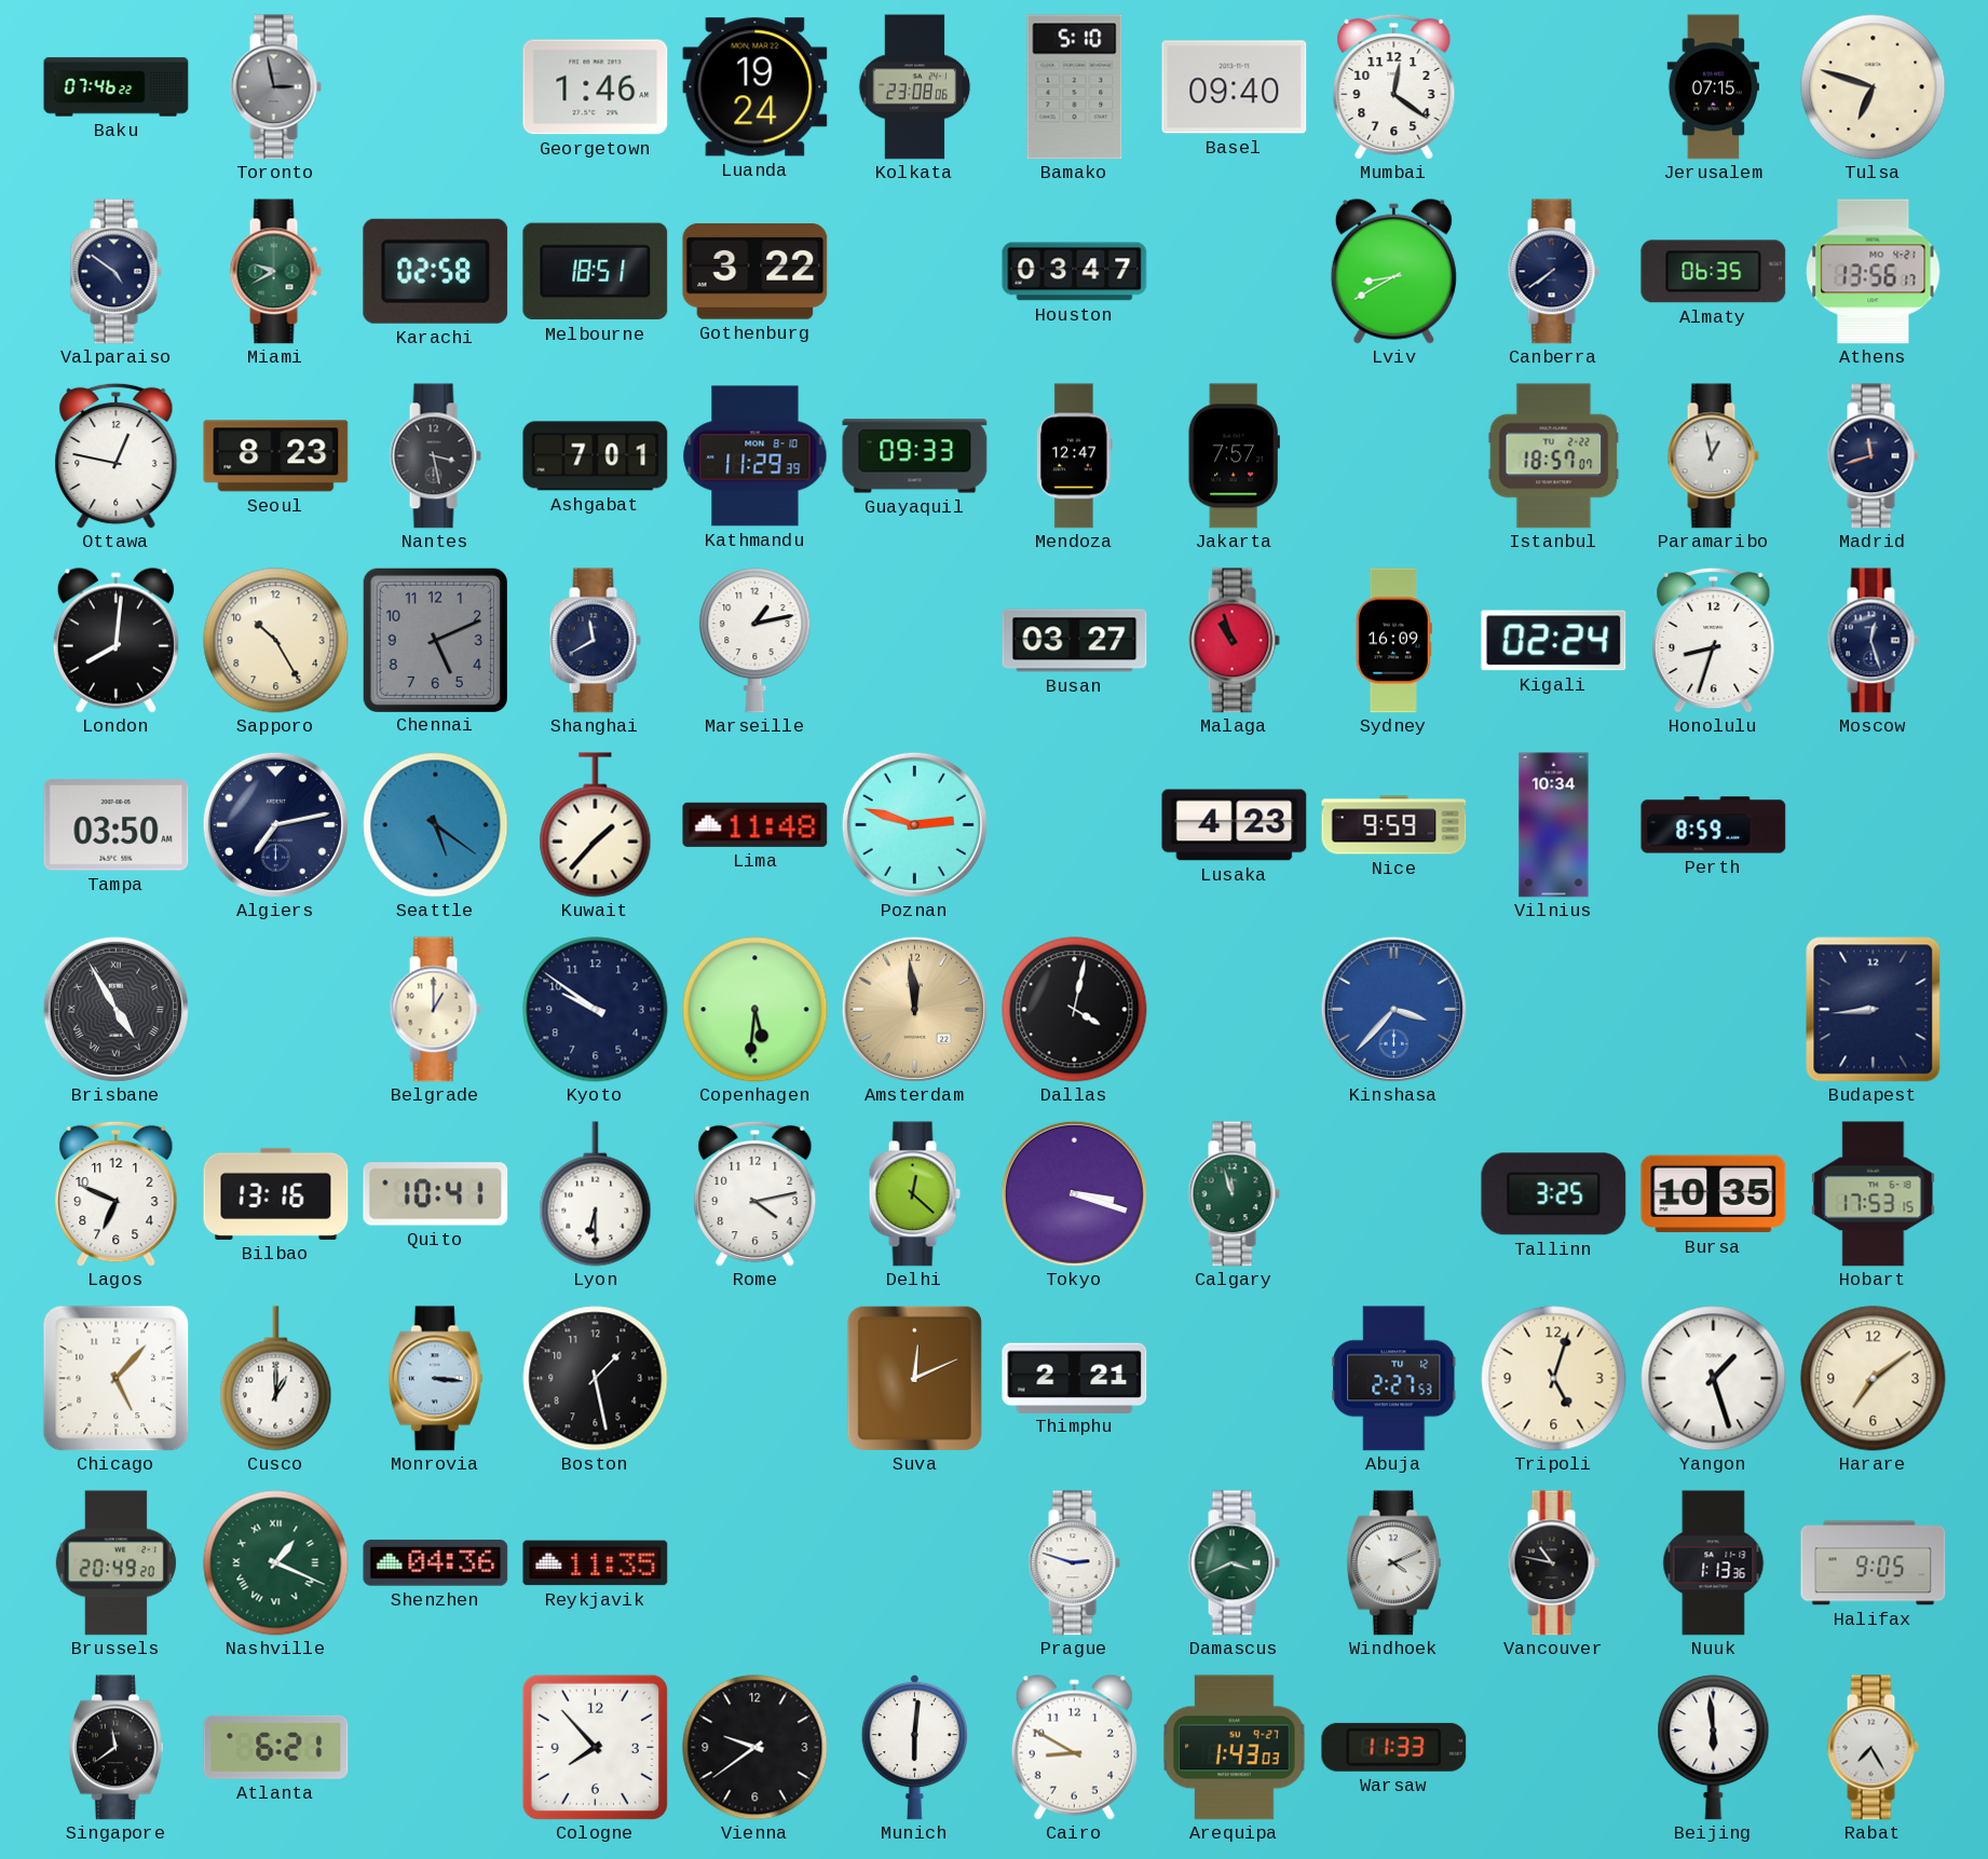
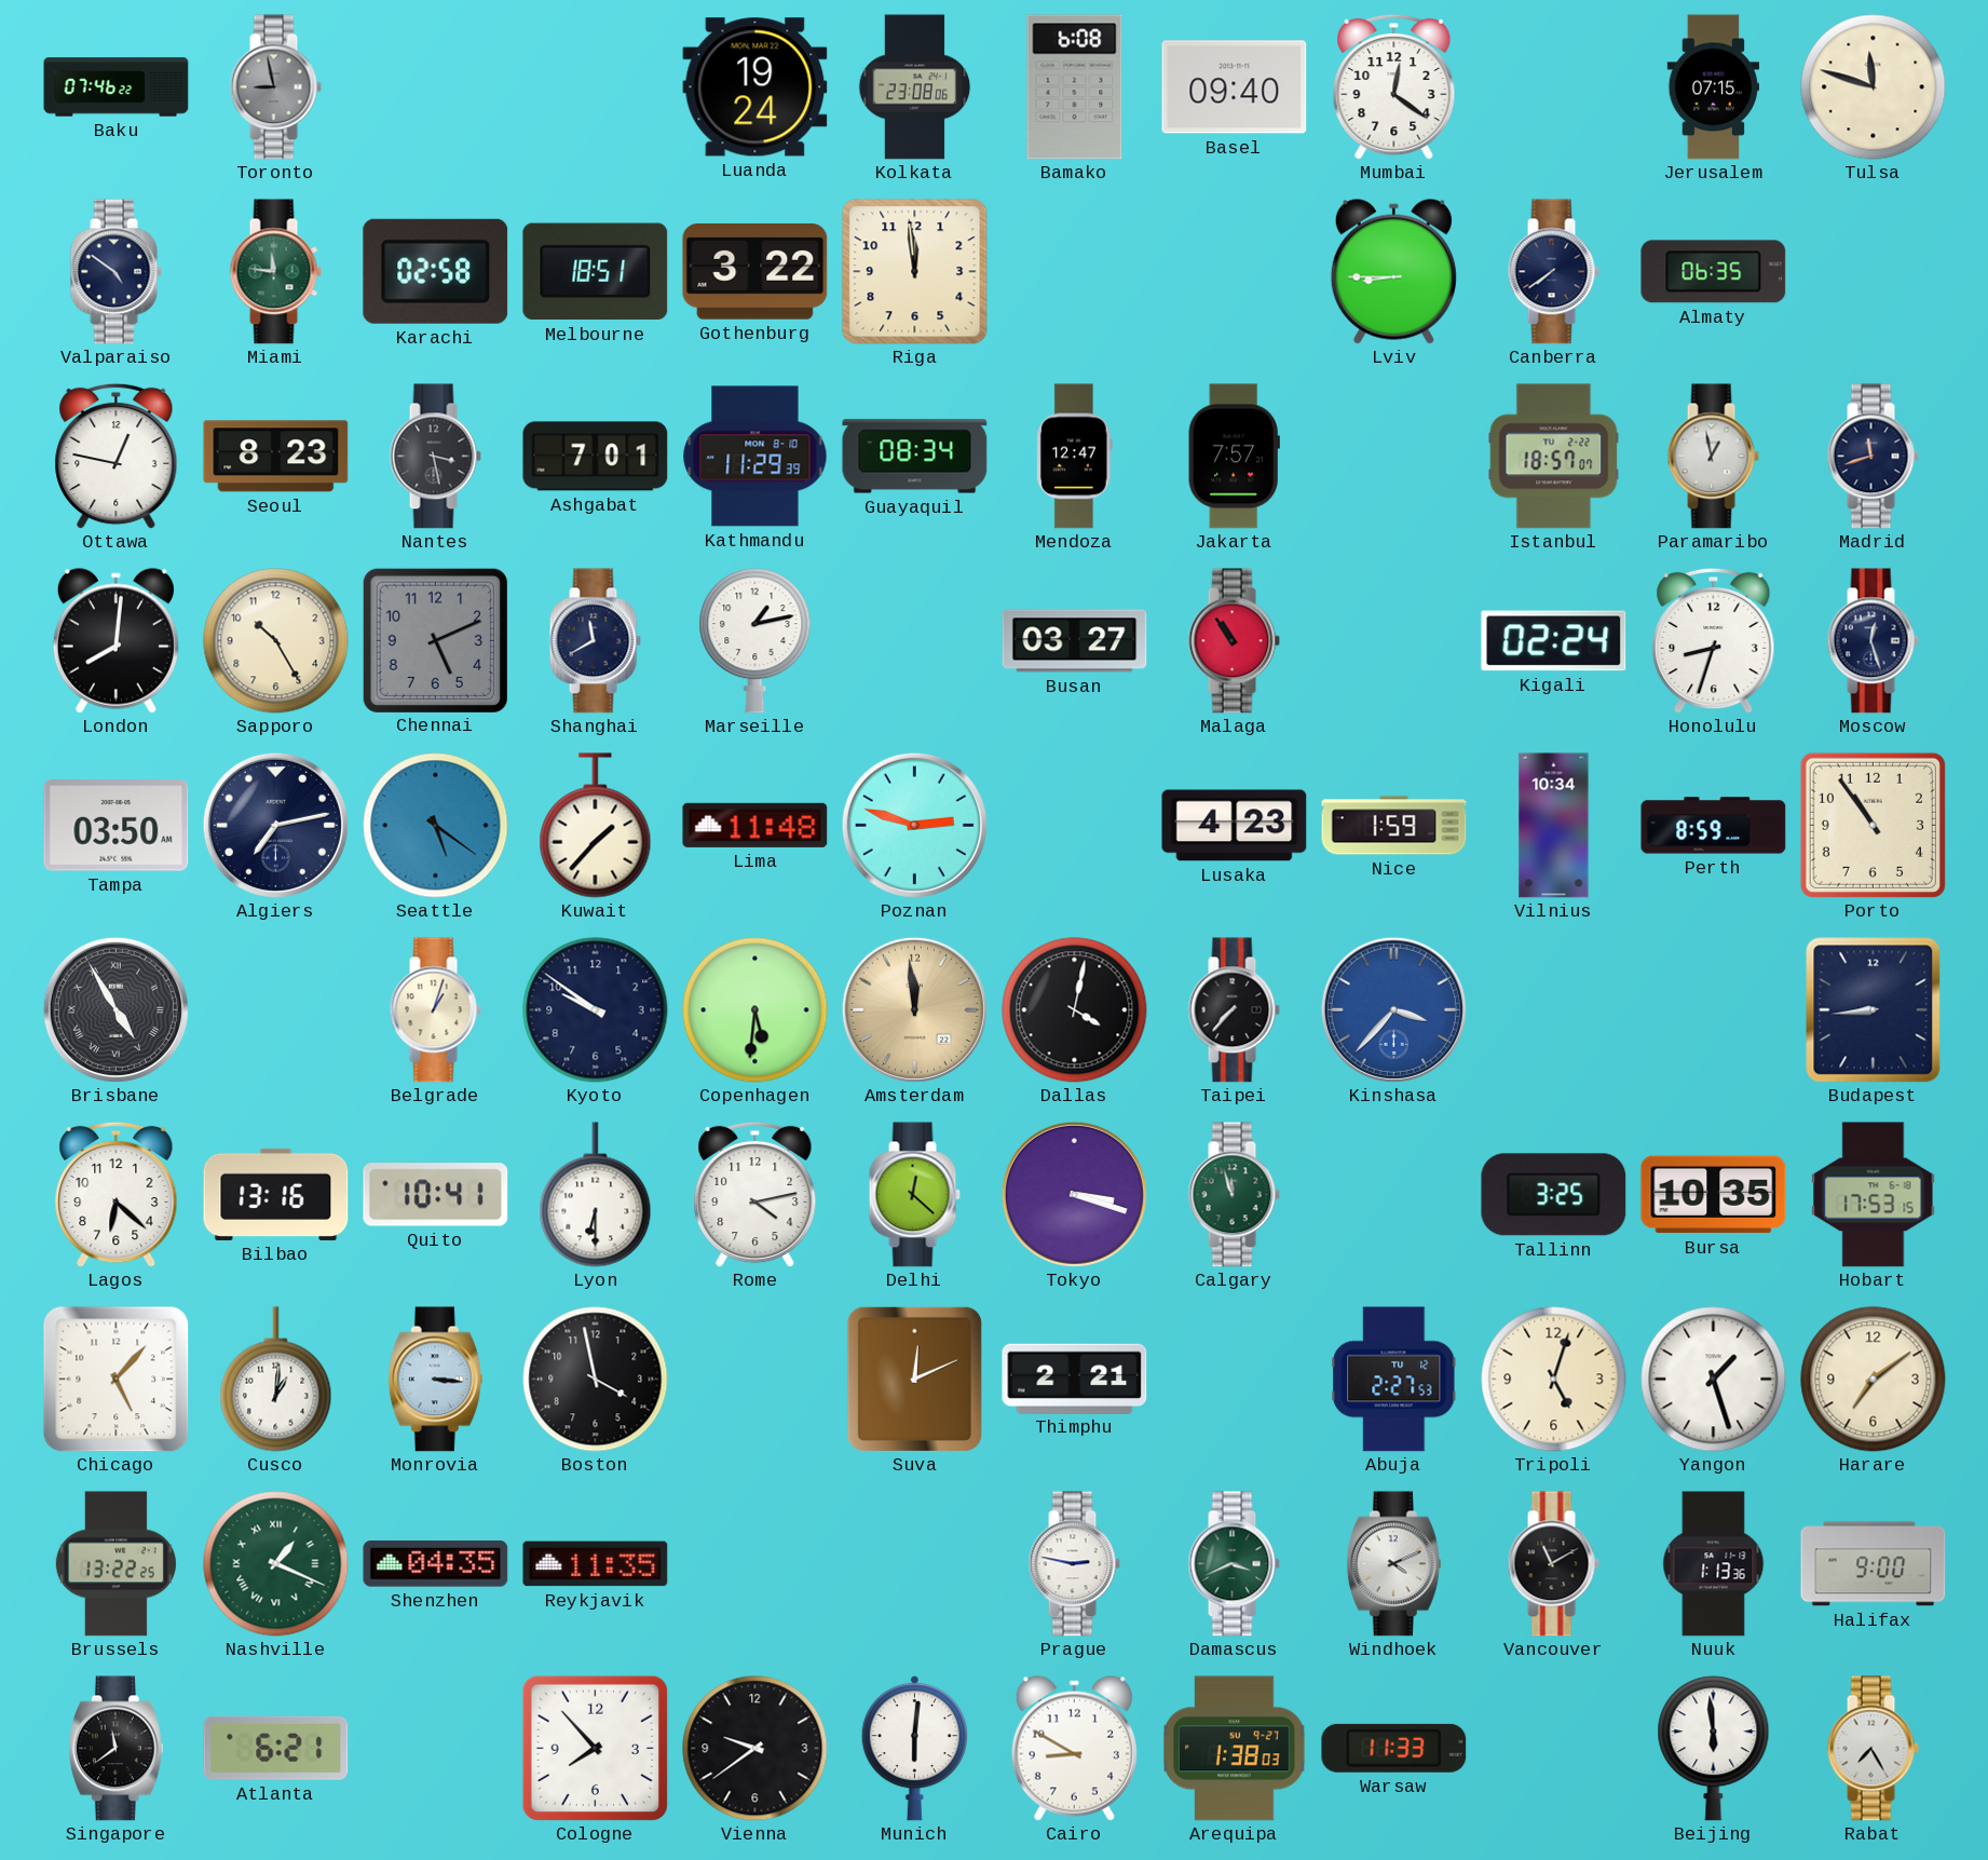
Toronto: 2:58 -> 8:58 (275, 87)
Georgetown: 1:46 -> none (596, 87)
Bamako: 5:10 -> 6:08 (1075, 87)
Tulsa: 6:48 -> 11:48 (1874, 87)
Miami: 9:40 -> 11:46 (275, 272)
Riga: none -> 11:59 (915, 272)
Houston: 03:47 -> none (1075, 272)
Lviv: 8:40 -> 8:45 (1393, 271)
Athens: 13:56 -> none (1874, 272)
Guayaquil: 09:33 -> 08:34 (915, 457)
Malaga: 10:57 -> 10:54 (1234, 641)
Sydney: 16:09 -> none (1393, 641)
Nice: 9:59 -> 1:59 (1394, 826)
Porto: none -> 10:54 (1873, 825)
Belgrade: 1:00 -> 1:03 (435, 1010)
Taipei: none -> 7:37 (1234, 1010)
Lagos: 6:49 -> 6:22 (117, 1194)
Cusco: 1:00 -> 1:01 (276, 1380)
Boston: 1:28 -> 3:58 (596, 1380)
Brussels: 20:49 -> 13:22 (115, 1564)
Shenzhen: 04:36 -> 04:35 (436, 1564)
Prague: 2:48 -> 2:47 (1074, 1564)
Vancouver: 10:47 -> 11:10 (1553, 1564)
Halifax: 9:05 -> 9:00 (1874, 1564)
Arequipa: 1:43 -> 1:38 (1235, 1749)
